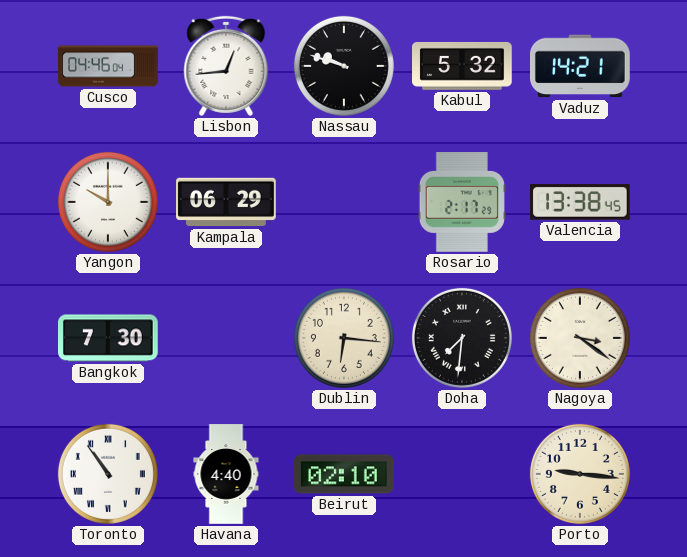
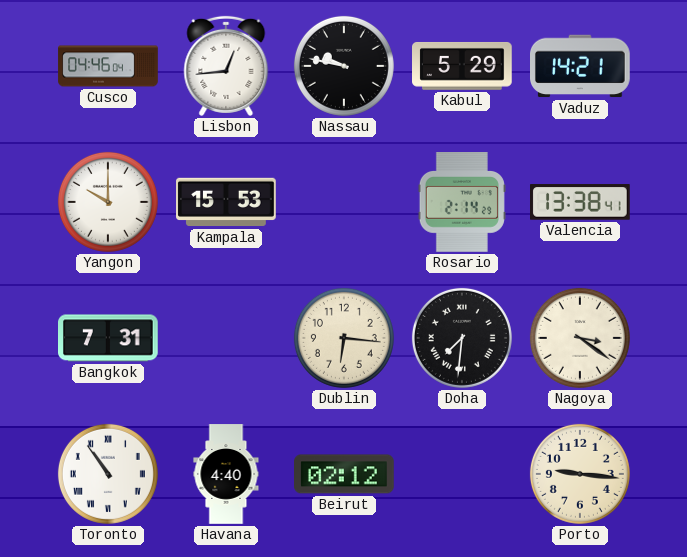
Nassau: 9:48 -> 9:47 (344, 66)
Kabul: 5:32 -> 5:29 (463, 66)
Kampala: 06:29 -> 15:53 (226, 202)
Rosario: 2:17 -> 2:14 (462, 202)
Valencia: 13:38:45 -> 13:38:41 (581, 202)
Bangkok: 7:30 -> 7:31 (109, 338)
Beirut: 02:10 -> 02:12 (345, 474)
